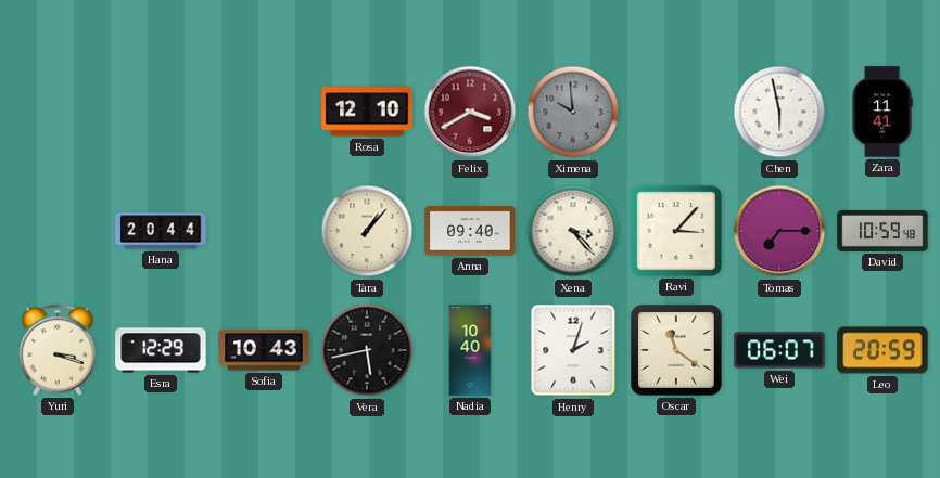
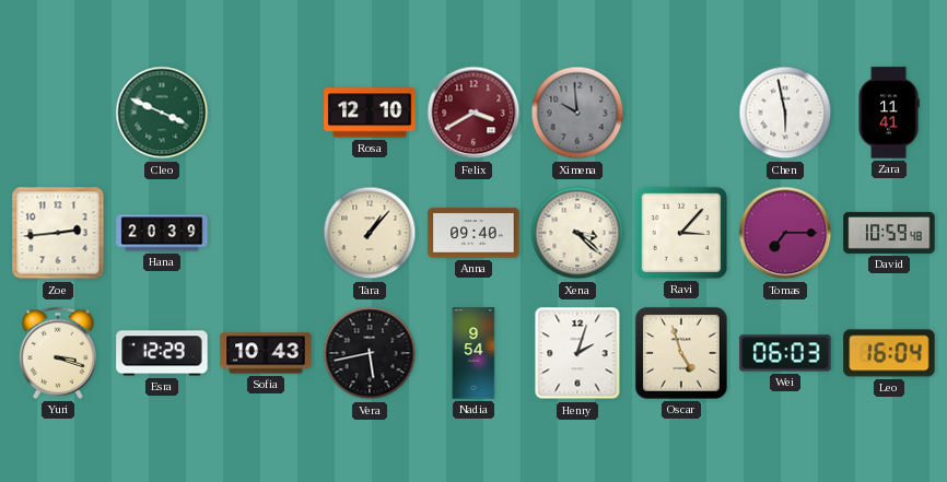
Cleo: none -> 3:49 (162, 113)
Zoe: none -> 2:44 (58, 233)
Hana: 20:44 -> 20:39 (162, 233)
Xena: 3:23 -> 3:22 (577, 233)
Nadia: 10:40 -> 9:54 (473, 353)
Oscar: 11:21 -> 4:57 (681, 353)
Wei: 06:07 -> 06:03 (785, 353)
Leo: 20:59 -> 16:04 (889, 353)
